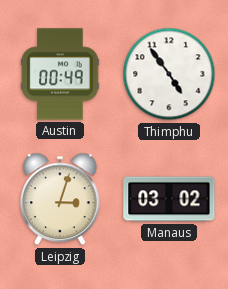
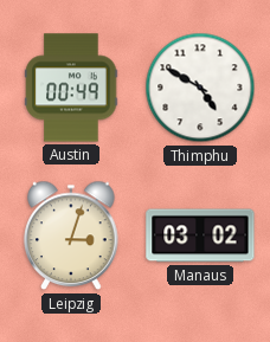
Thimphu: 4:54 -> 4:50 (200, 88)
